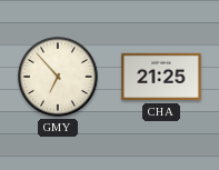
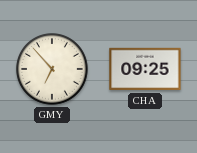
CHA: 21:25 -> 09:25 (145, 69)
